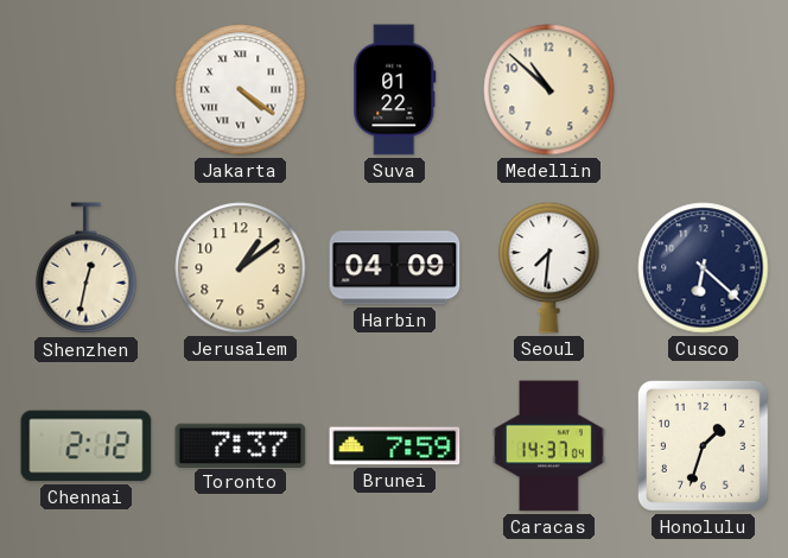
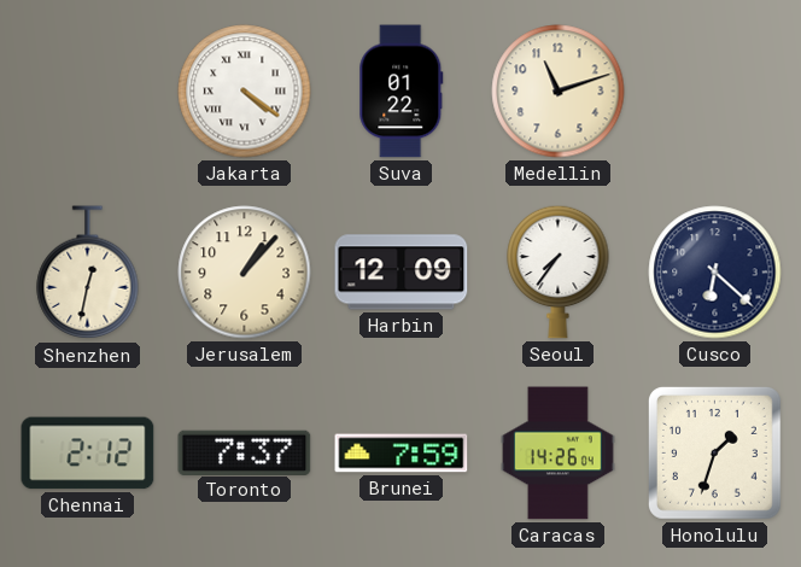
Medellin: 10:52 -> 11:12 (559, 92)
Jerusalem: 1:09 -> 1:07 (245, 273)
Harbin: 04:09 -> 12:09 (402, 273)
Seoul: 7:31 -> 7:36 (559, 271)
Caracas: 14:37 -> 14:26 (559, 454)
